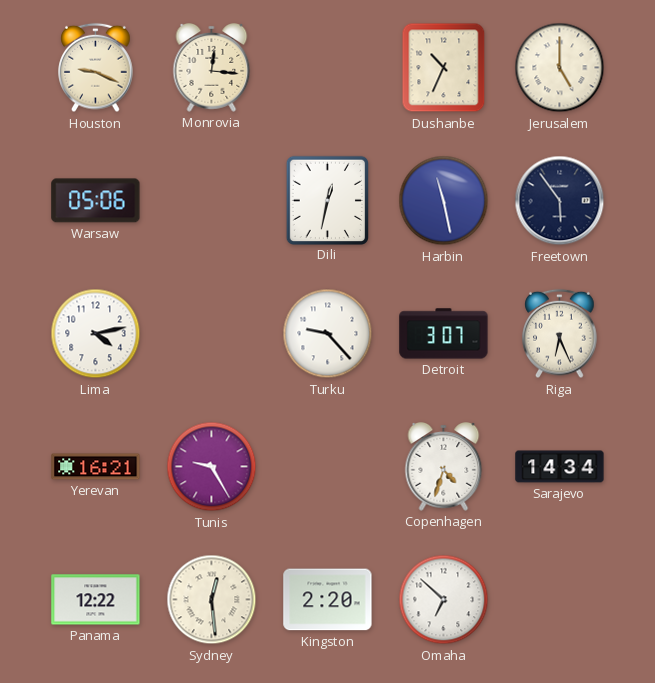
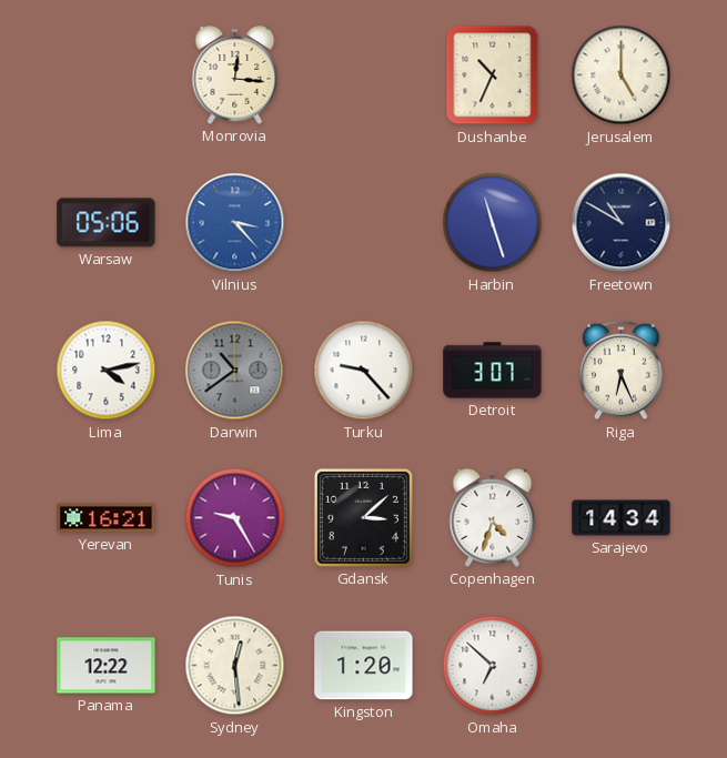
Houston: 9:19 -> none (96, 68)
Vilnius: none -> 3:23 (235, 223)
Dili: 12:32 -> none (327, 200)
Harbin: 11:28 -> 11:27 (493, 223)
Freetown: 5:54 -> 10:50 (622, 223)
Darwin: none -> 10:39 (235, 371)
Gdansk: none -> 3:08 (363, 517)
Kingston: 2:20 -> 1:20 (364, 666)
